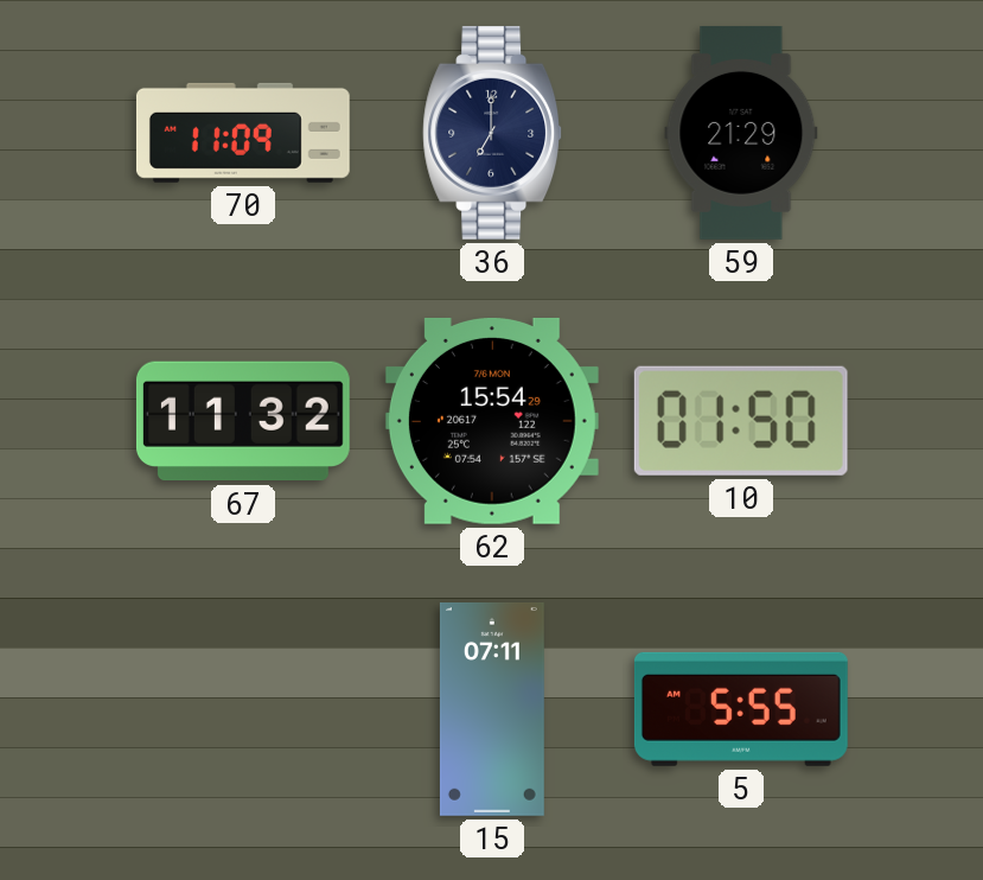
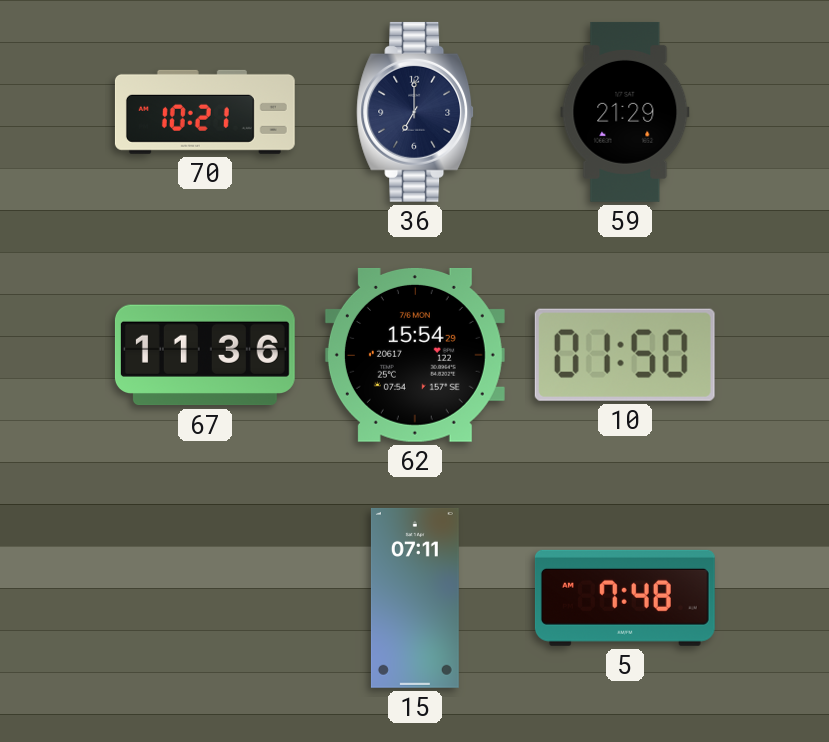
70: 11:09 -> 10:21 (205, 112)
67: 11:32 -> 11:36 (205, 355)
5: 5:55 -> 7:48 (625, 598)
